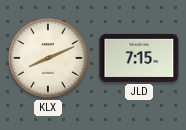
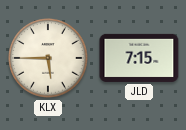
KLX: 8:11 -> 5:45 (48, 58)
